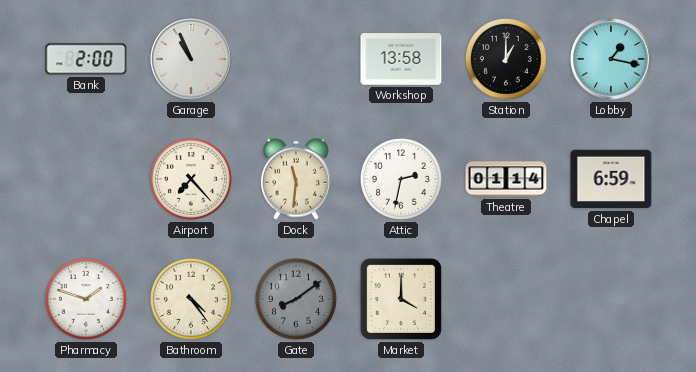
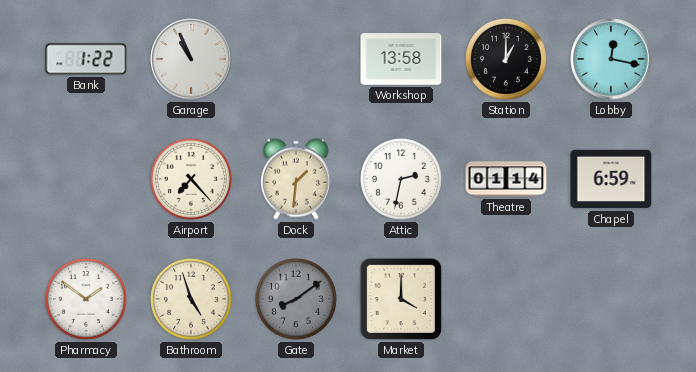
Bank: 2:00 -> 1:22 (86, 59)
Lobby: 1:17 -> 12:17 (611, 59)
Dock: 11:31 -> 1:31 (296, 179)
Pharmacy: 1:48 -> 1:51 (86, 299)
Bathroom: 4:24 -> 4:57 (191, 299)
